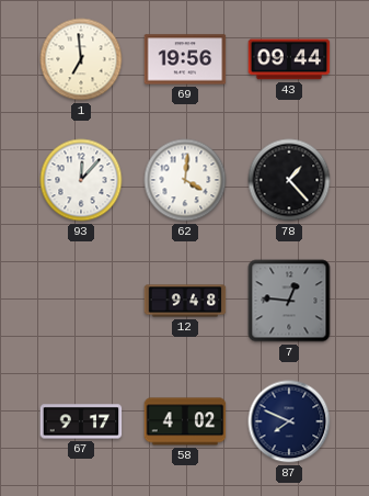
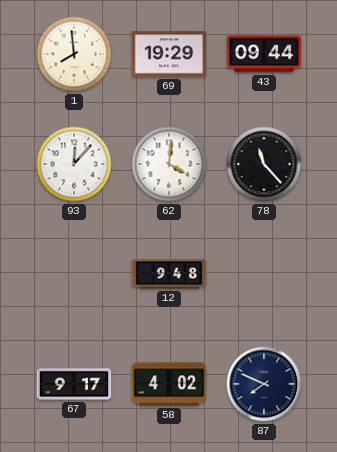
1: 6:59 -> 7:59 (74, 54)
69: 19:56 -> 19:29 (169, 54)
78: 1:23 -> 11:23 (264, 164)
7: 12:46 -> none (289, 301)
